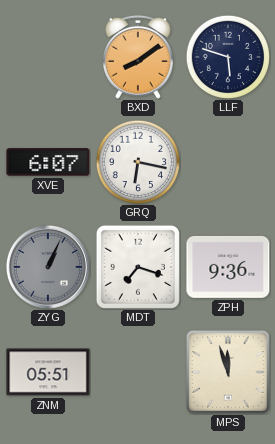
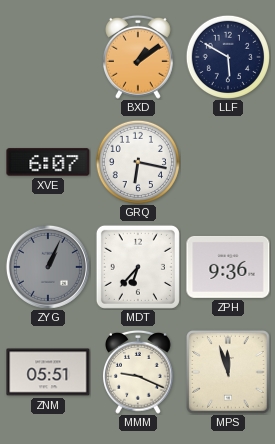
BXD: 8:09 -> 1:09 (139, 57)
LLF: 5:48 -> 5:50 (227, 56)
MDT: 7:18 -> 6:37 (138, 267)
MMM: none -> 9:19 (139, 372)
